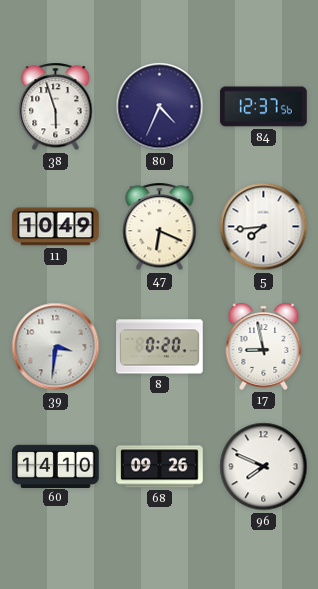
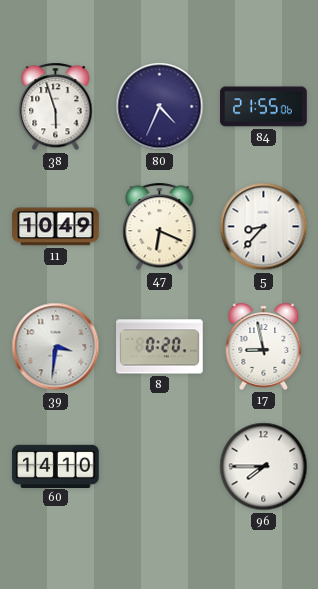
84: 12:37 -> 21:55 (264, 107)
5: 7:44 -> 8:37 (264, 227)
68: 09:26 -> none (160, 467)
96: 7:49 -> 7:45 (264, 467)
